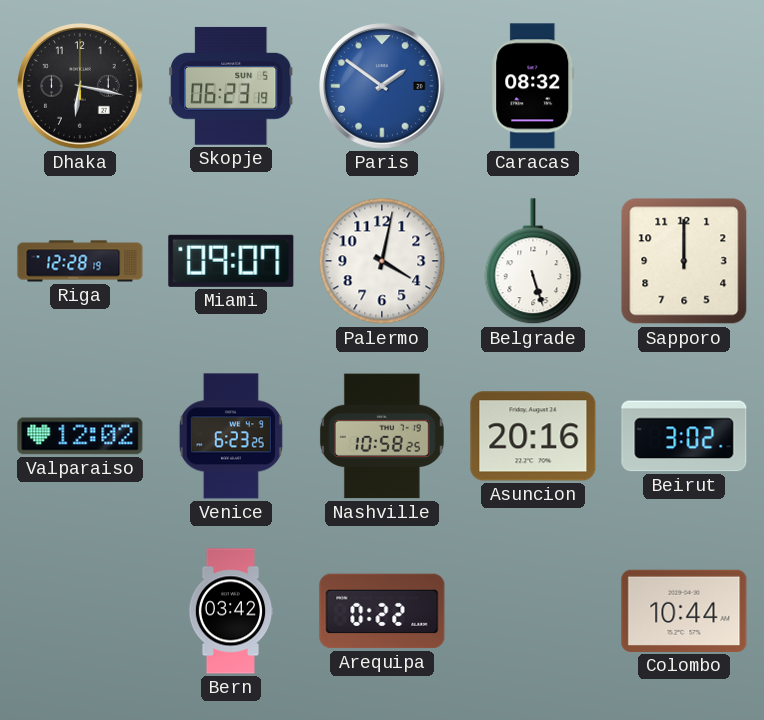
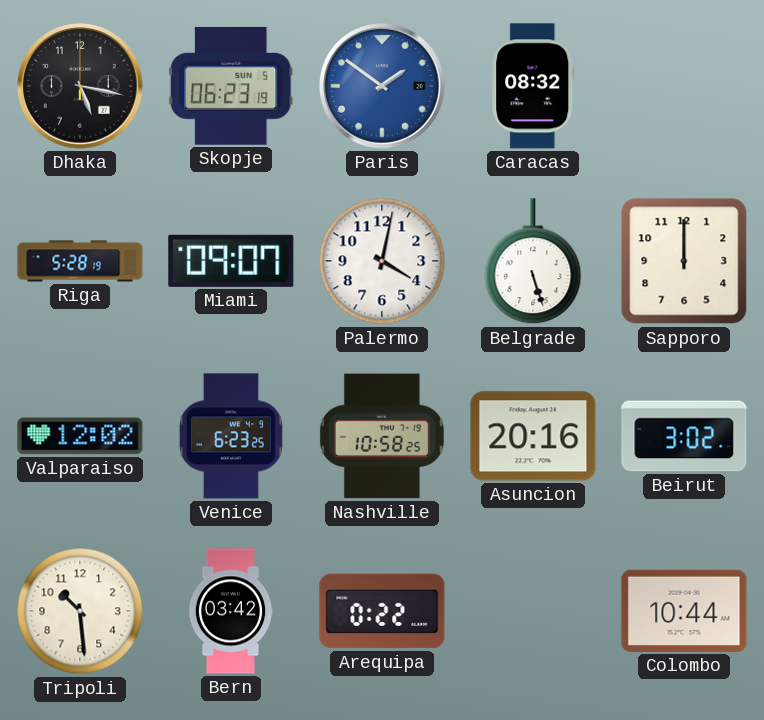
Dhaka: 6:17 -> 5:17 (80, 86)
Riga: 12:28 -> 5:28 (80, 261)
Tripoli: none -> 10:29 (80, 611)
